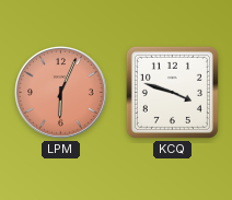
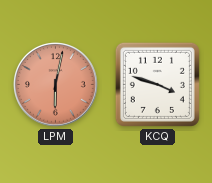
LPM: 6:04 -> 6:02 (56, 85)
